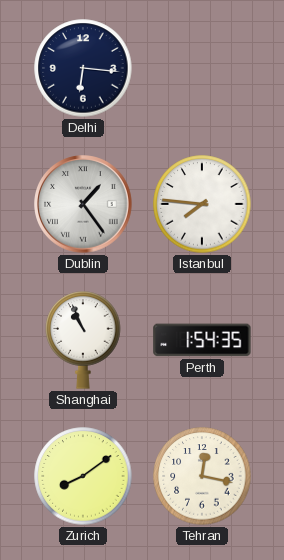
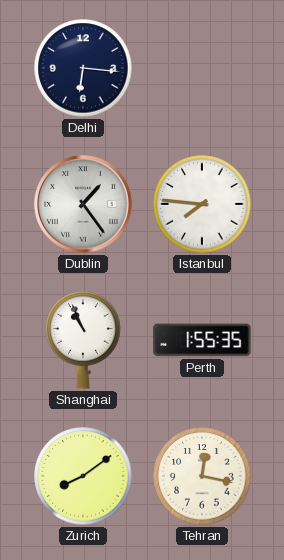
Perth: 1:54 -> 1:55 (202, 340)
